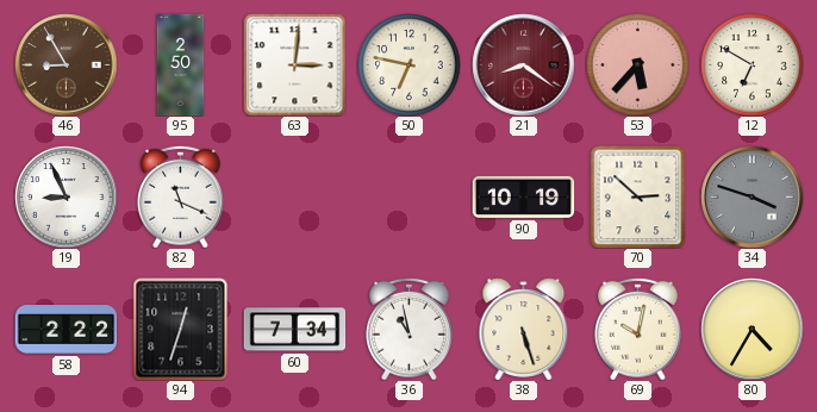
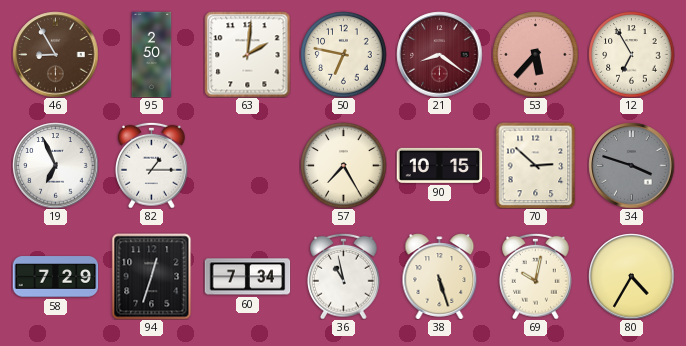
63: 3:01 -> 2:01 (247, 54)
12: 6:50 -> 6:55 (631, 54)
19: 8:56 -> 6:56 (55, 165)
82: 11:19 -> 1:15 (152, 165)
57: none -> 7:25 (343, 165)
90: 10:19 -> 10:15 (439, 165)
58: 2:22 -> 7:29 (55, 277)
